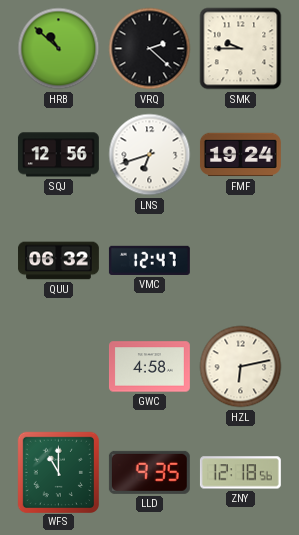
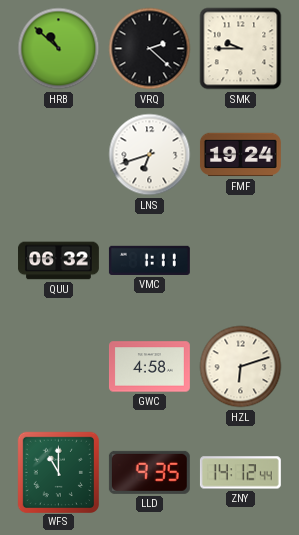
SQJ: 12:56 -> none (58, 155)
VMC: 12:47 -> 1:11 (149, 260)
HZL: 6:13 -> 6:12 (241, 367)
ZNY: 12:18 -> 14:12 (240, 473)
